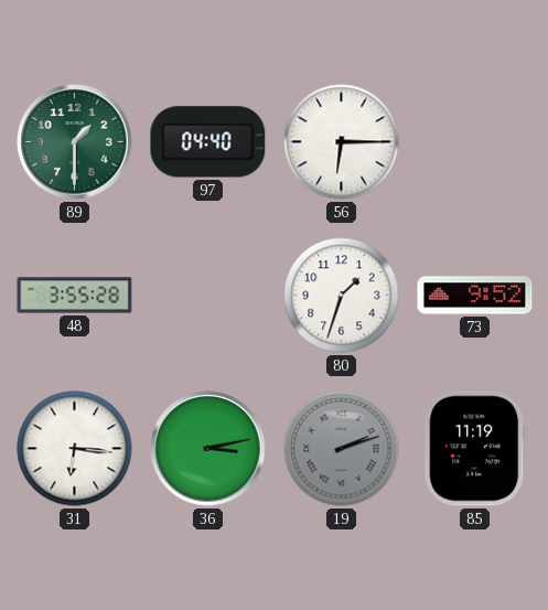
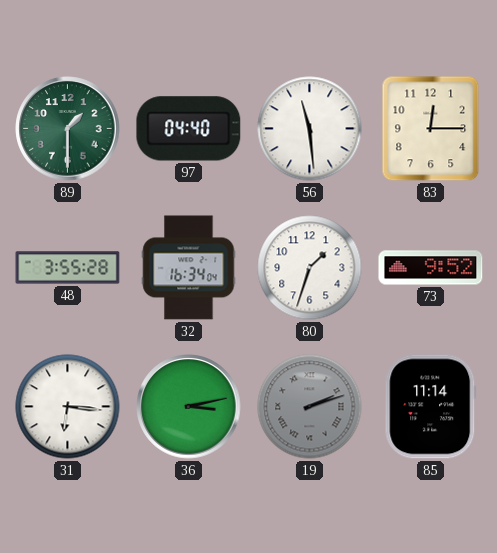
56: 6:15 -> 11:29 (310, 129)
83: none -> 12:15 (431, 129)
32: none -> 16:34 (189, 268)
85: 11:19 -> 11:14 (431, 407)
